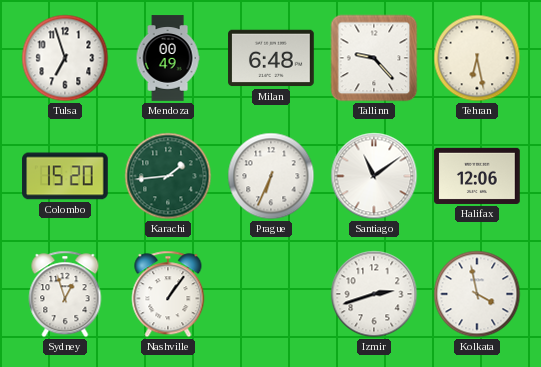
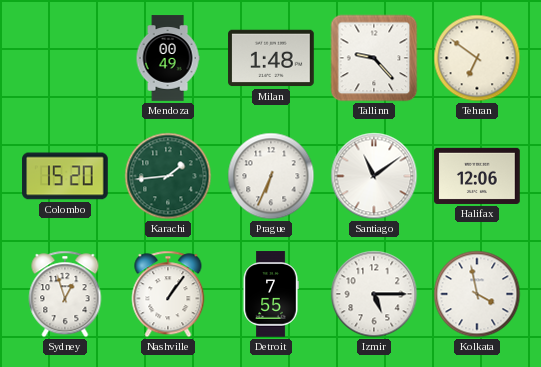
Tulsa: 6:57 -> none (65, 58)
Milan: 6:48 -> 1:48 (271, 58)
Tehran: 6:28 -> 6:51 (477, 58)
Detroit: none -> 7:55 (271, 294)
Izmir: 2:42 -> 5:15 (374, 294)
